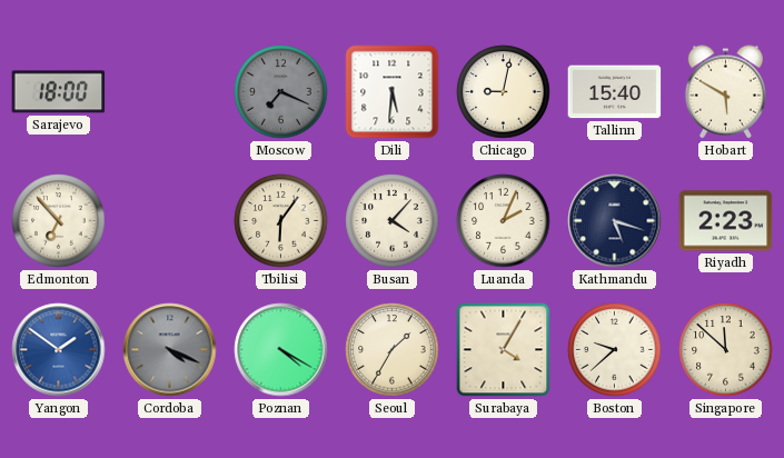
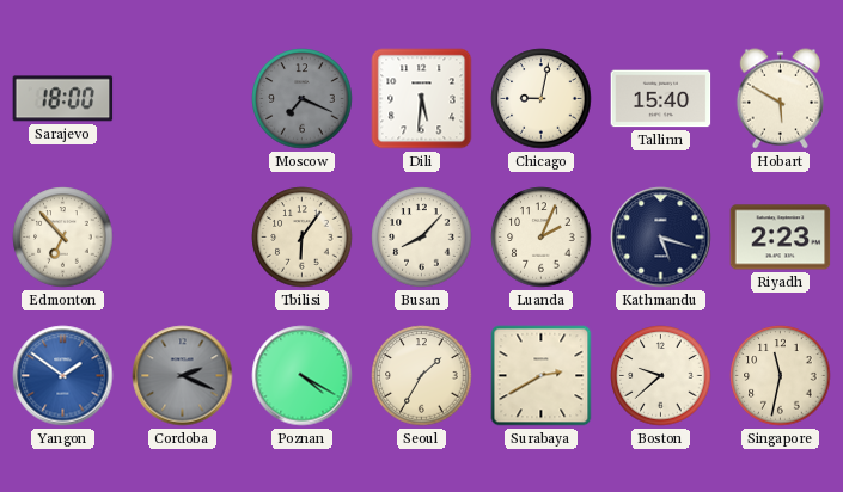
Busan: 4:07 -> 8:07 (422, 238)
Cordoba: 4:19 -> 2:19 (183, 376)
Surabaya: 4:05 -> 2:40 (542, 376)
Singapore: 11:52 -> 11:32 (781, 376)
